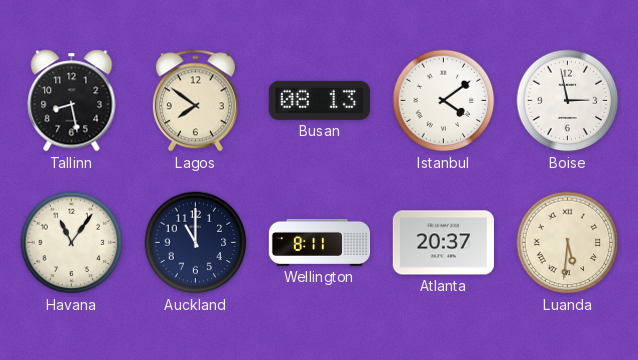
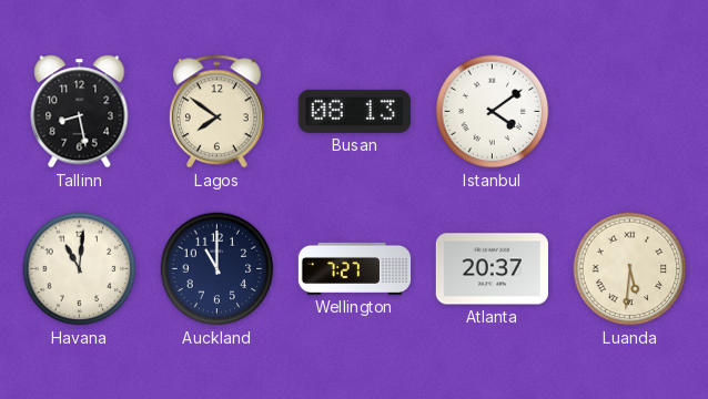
Boise: 2:58 -> none (568, 101)
Havana: 11:06 -> 11:01 (80, 269)
Wellington: 8:11 -> 7:27 (355, 268)
